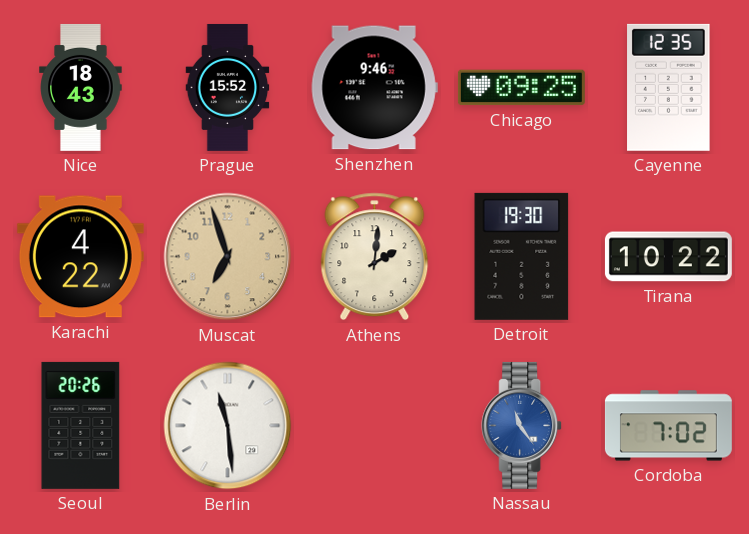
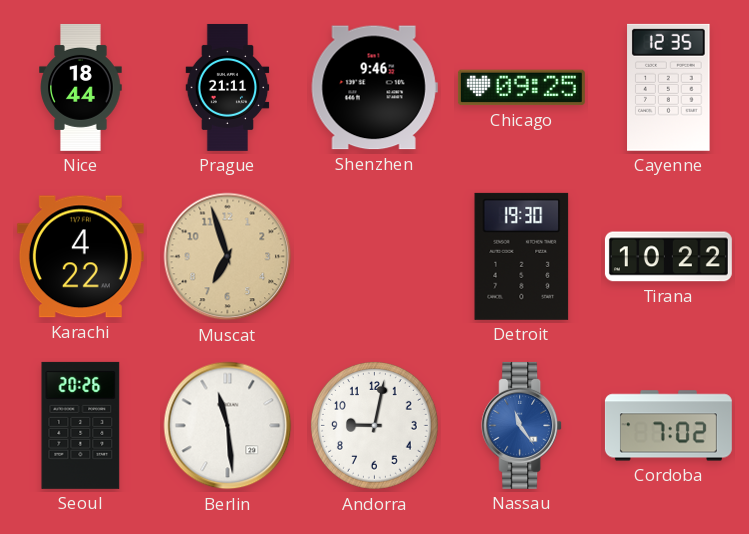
Nice: 18:43 -> 18:44 (81, 87)
Prague: 15:52 -> 21:11 (228, 87)
Athens: 2:01 -> none (375, 257)
Andorra: none -> 9:02 (374, 425)
